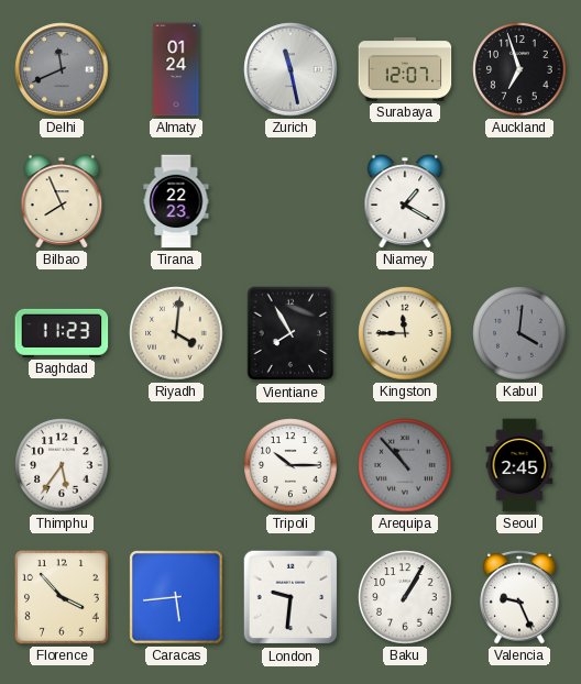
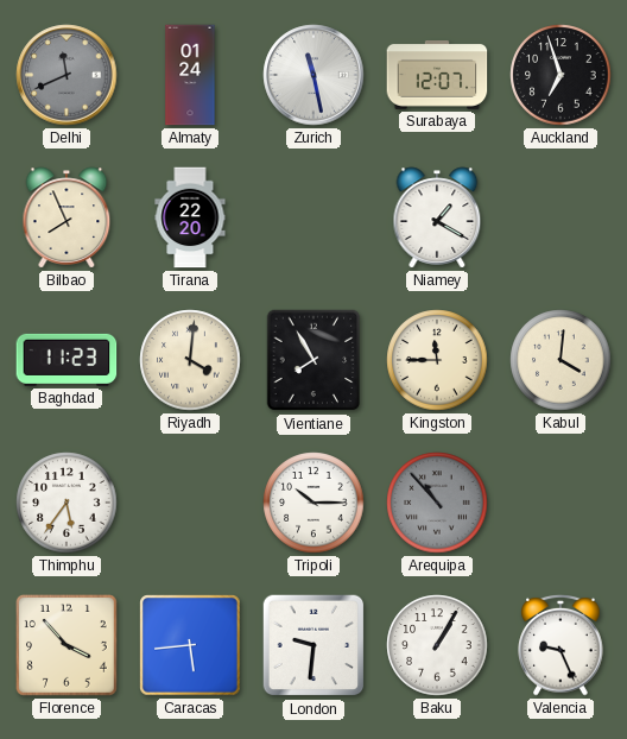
Tirana: 22:23 -> 22:20 (190, 217)
Kabul dial: grey -> cream (560, 360)
Seoul: 2:45 -> none (519, 465)
